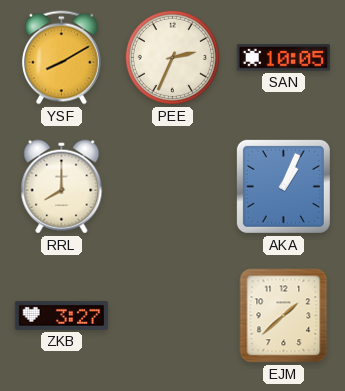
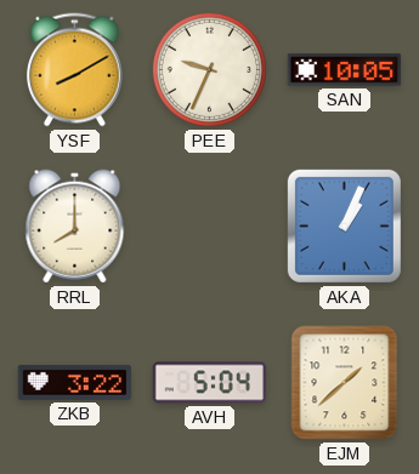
PEE: 2:34 -> 9:34 (209, 69)
ZKB: 3:27 -> 3:22 (75, 382)
AVH: none -> 5:04 (210, 383)
